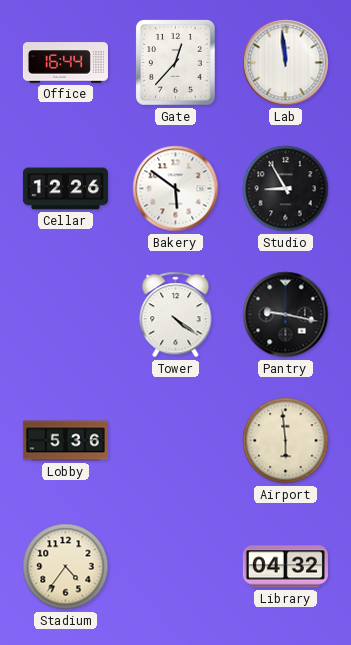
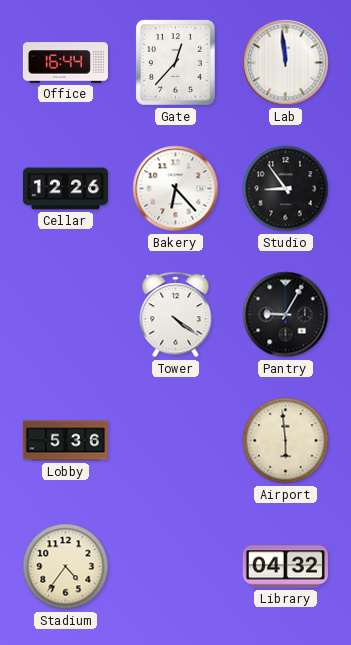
Bakery: 5:51 -> 6:23 (176, 189)
Studio: 8:55 -> 8:54 (286, 189)
Pantry: 9:17 -> 9:05 (286, 315)
